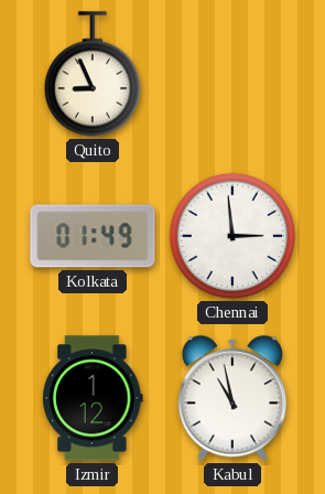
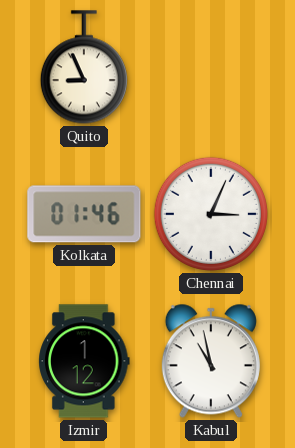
Kolkata: 01:49 -> 01:46 (84, 214)
Chennai: 2:59 -> 3:04 (211, 214)
